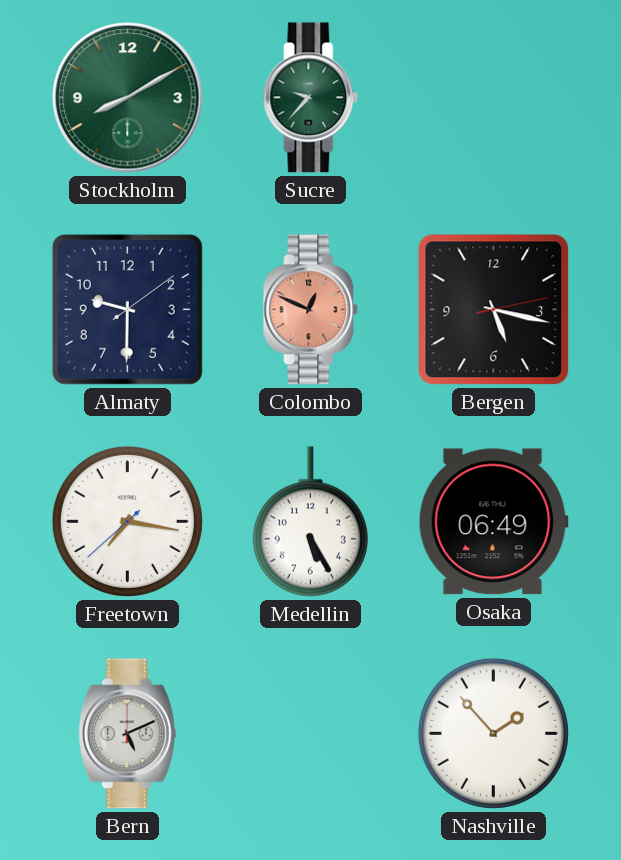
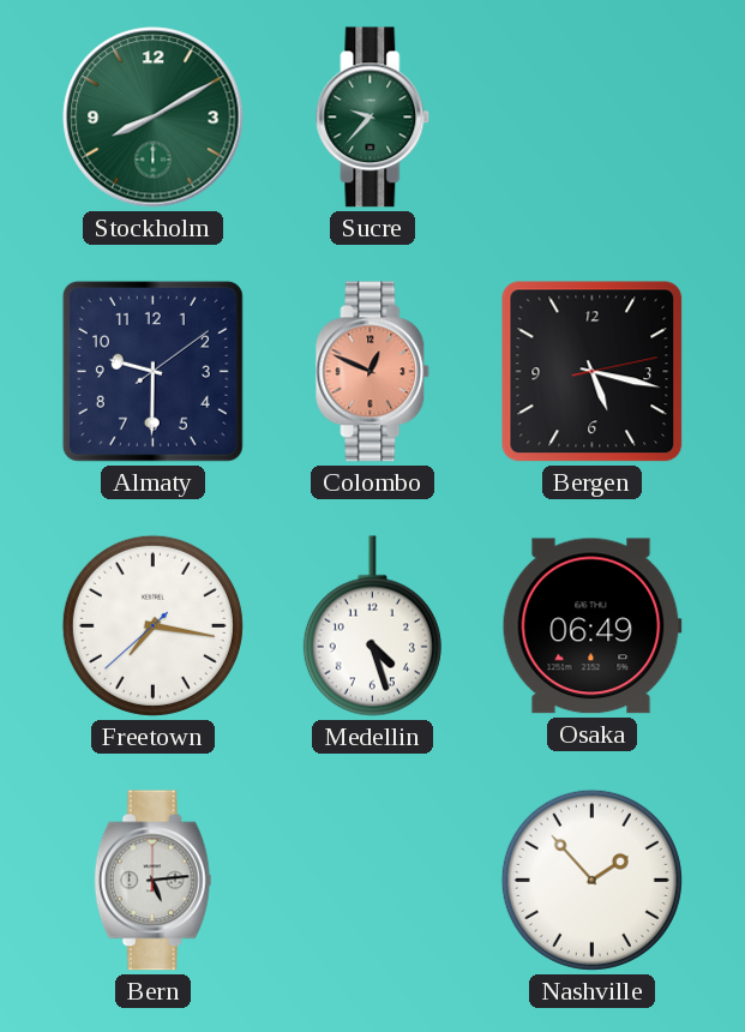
Medellin: 5:25 -> 4:27 (372, 626)
Bern: 5:11 -> 5:14 (152, 881)
